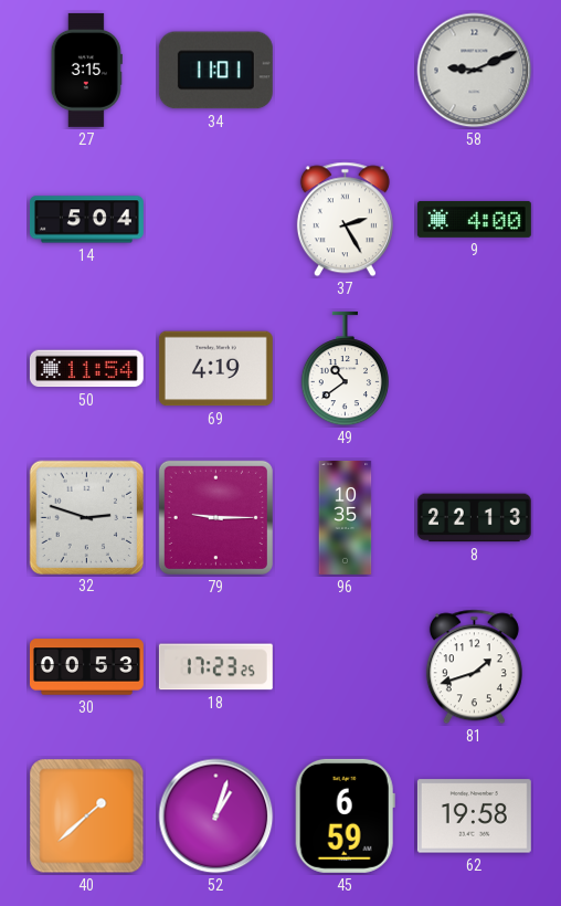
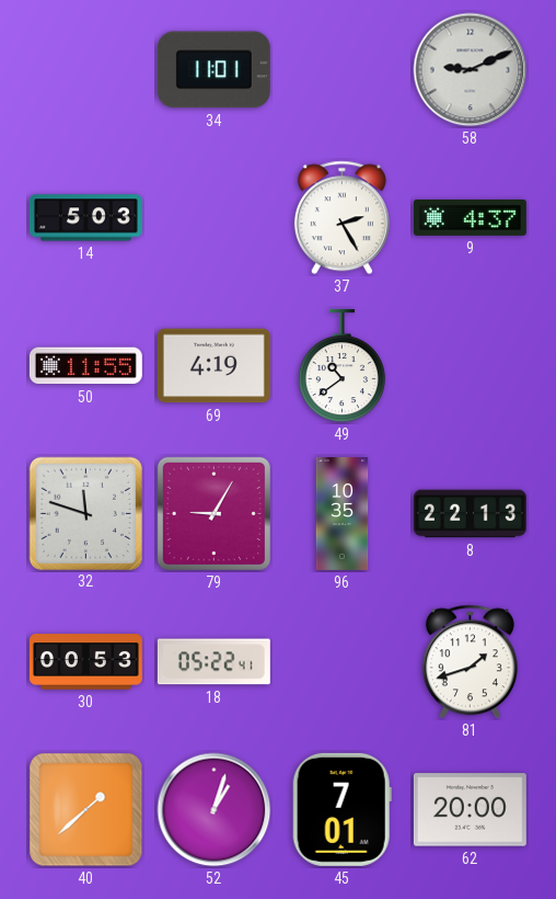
27: 3:15 -> none (86, 70)
14: 5:04 -> 5:03 (85, 218)
9: 4:00 -> 4:37 (470, 217)
50: 11:54 -> 11:55 (85, 366)
32: 2:48 -> 11:48 (85, 513)
79: 9:15 -> 9:05 (213, 513)
18: 17:23 -> 05:22 (213, 662)
45: 6:59 -> 7:01 (341, 809)
62: 19:58 -> 20:00 (470, 810)
